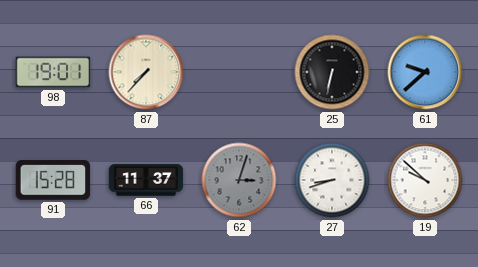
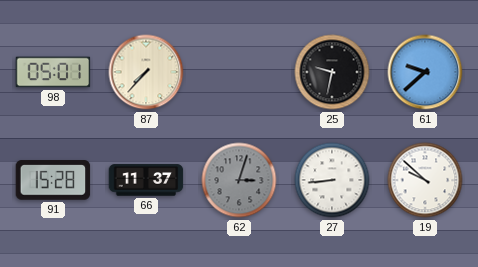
98: 19:01 -> 05:01 (53, 72)
25: 6:32 -> 9:32 (332, 72)
27: 8:42 -> 8:44 (332, 180)
